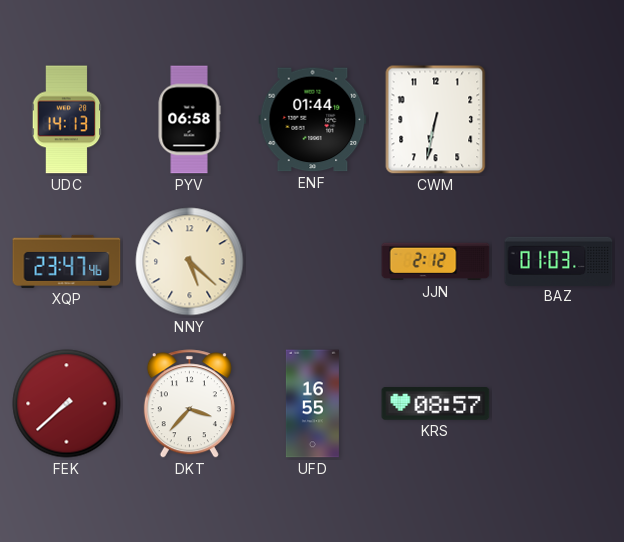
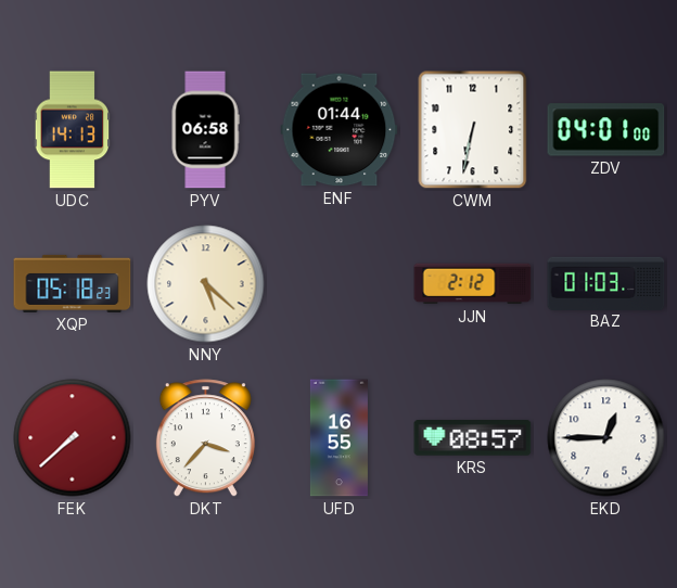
ZDV: none -> 04:01 (606, 130)
XQP: 23:47 -> 05:18 (73, 283)
EKD: none -> 12:45 (606, 438)
